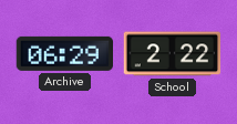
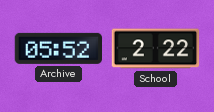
Archive: 06:29 -> 05:52 (58, 48)
